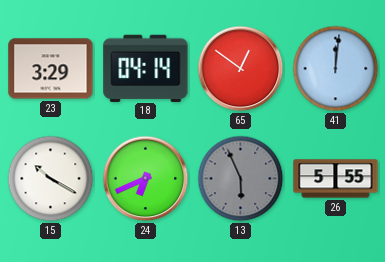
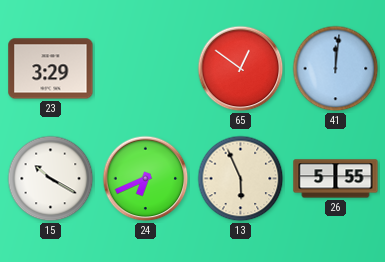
18: 04:14 -> none (146, 68)
13 dial: grey -> cream (241, 179)
